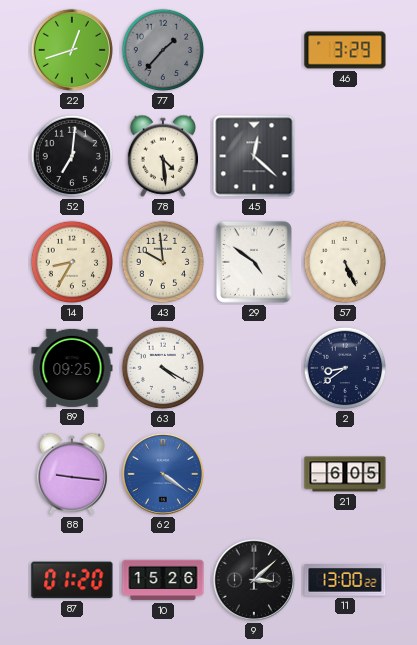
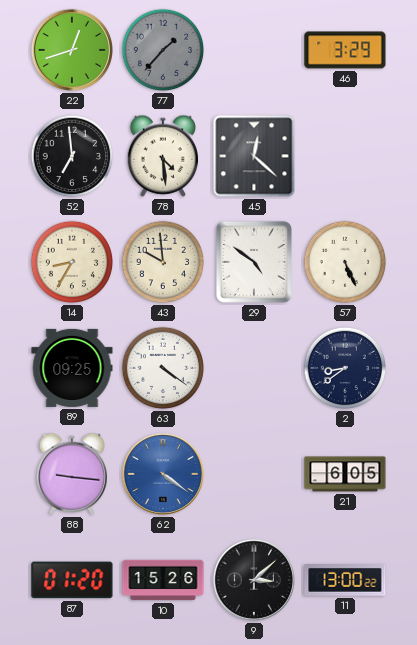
52: 7:01 -> 6:59 (72, 156)
63: 4:20 -> 4:21 (163, 368)
